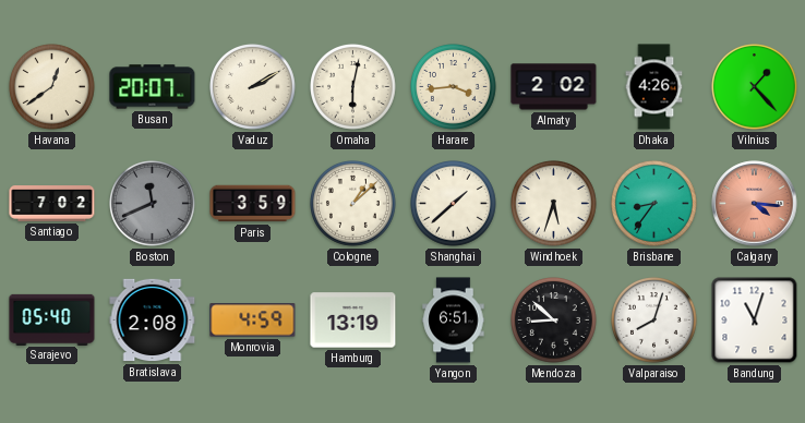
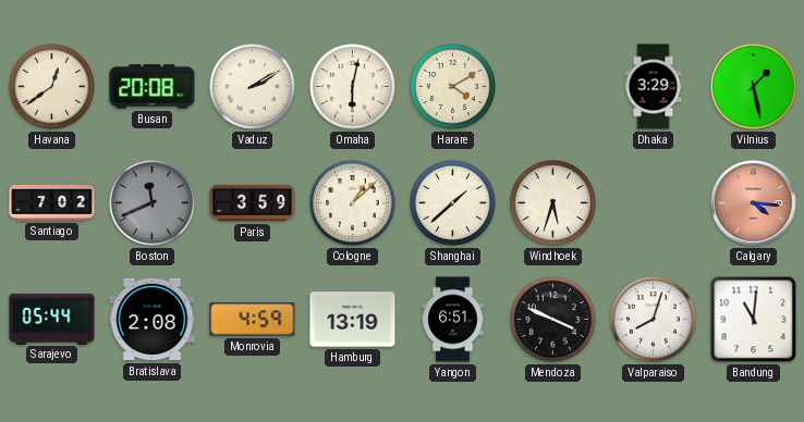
Busan: 20:07 -> 20:08 (153, 87)
Harare: 3:44 -> 4:10 (453, 87)
Almaty: 2:02 -> none (554, 87)
Dhaka: 4:26 -> 3:29 (654, 87)
Vilnius: 1:23 -> 1:28 (754, 87)
Brisbane: 8:36 -> none (654, 204)
Sarajevo: 05:40 -> 05:44 (52, 319)
Mendoza: 8:52 -> 3:49 (553, 320)
Bandung: 11:03 -> 11:01 (754, 320)
